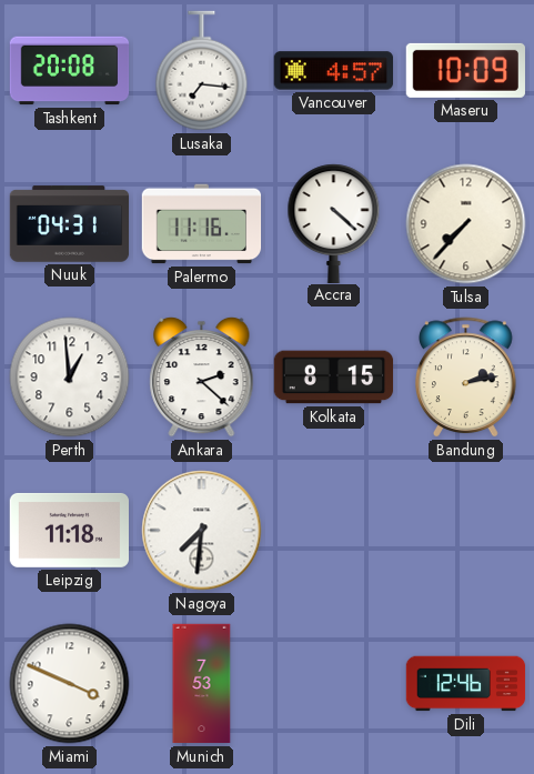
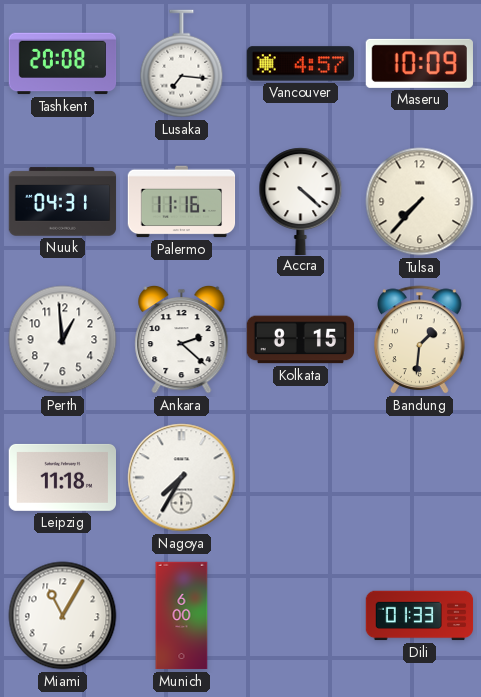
Bandung: 2:13 -> 1:31 (420, 340)
Nagoya: 7:31 -> 7:35 (182, 478)
Miami: 3:49 -> 11:05 (63, 616)
Munich: 7:53 -> 6:00 (182, 616)
Dili: 12:46 -> 01:33 (420, 616)
